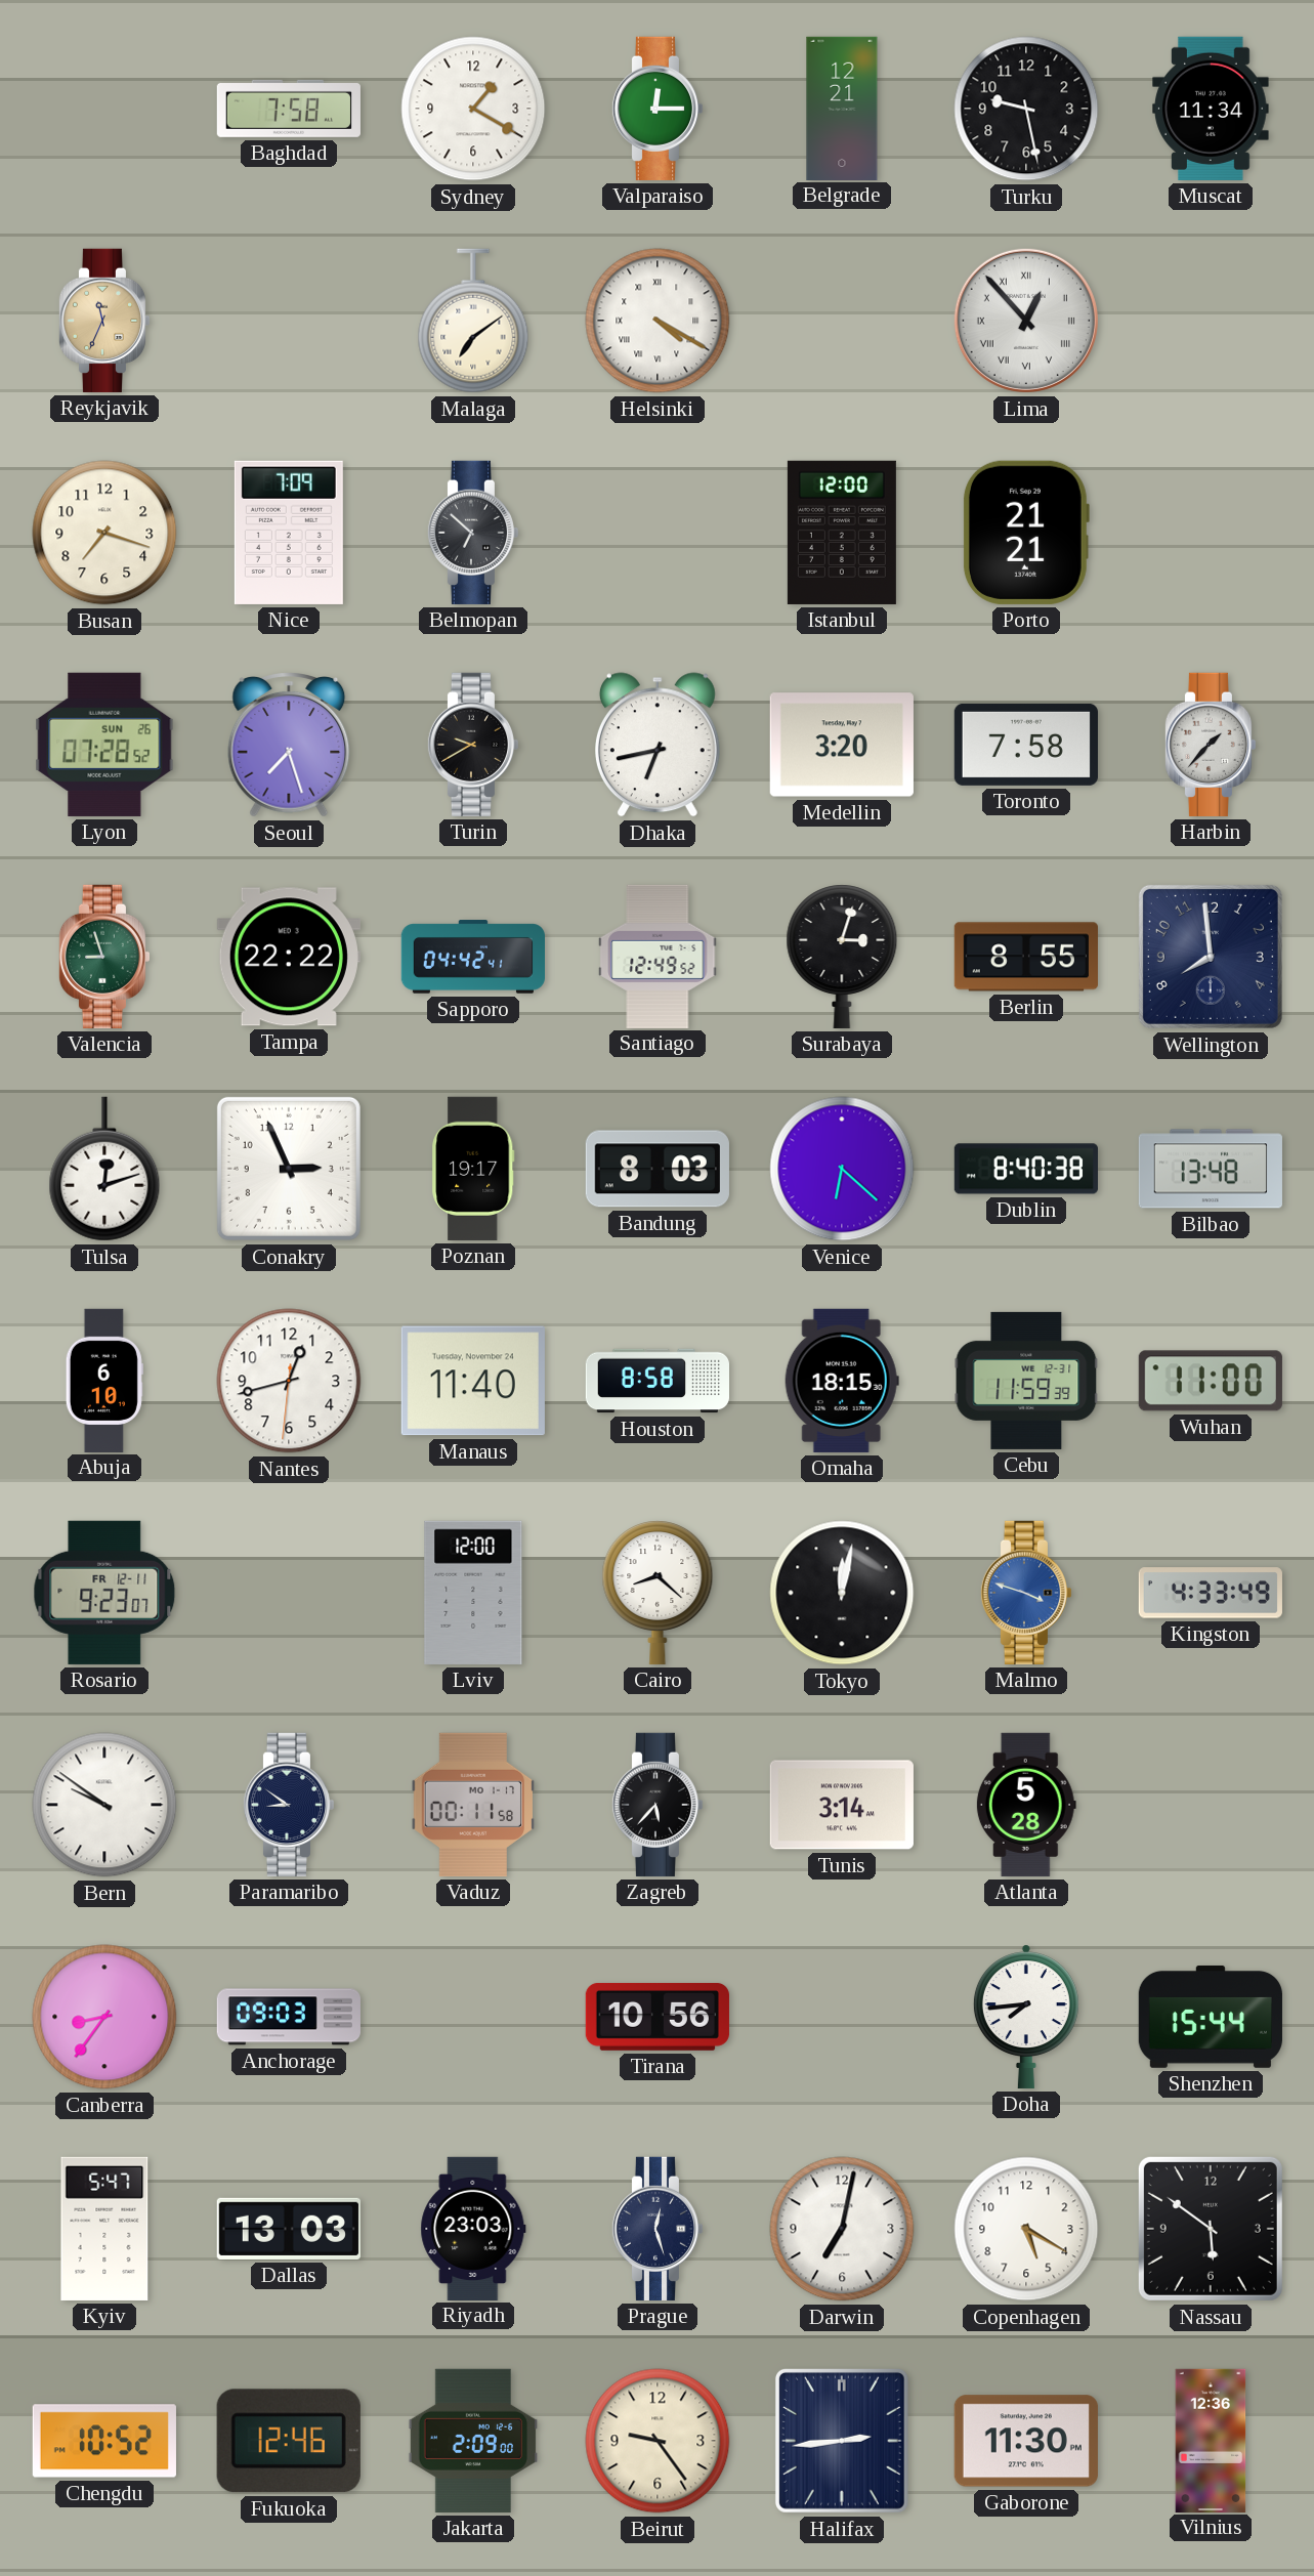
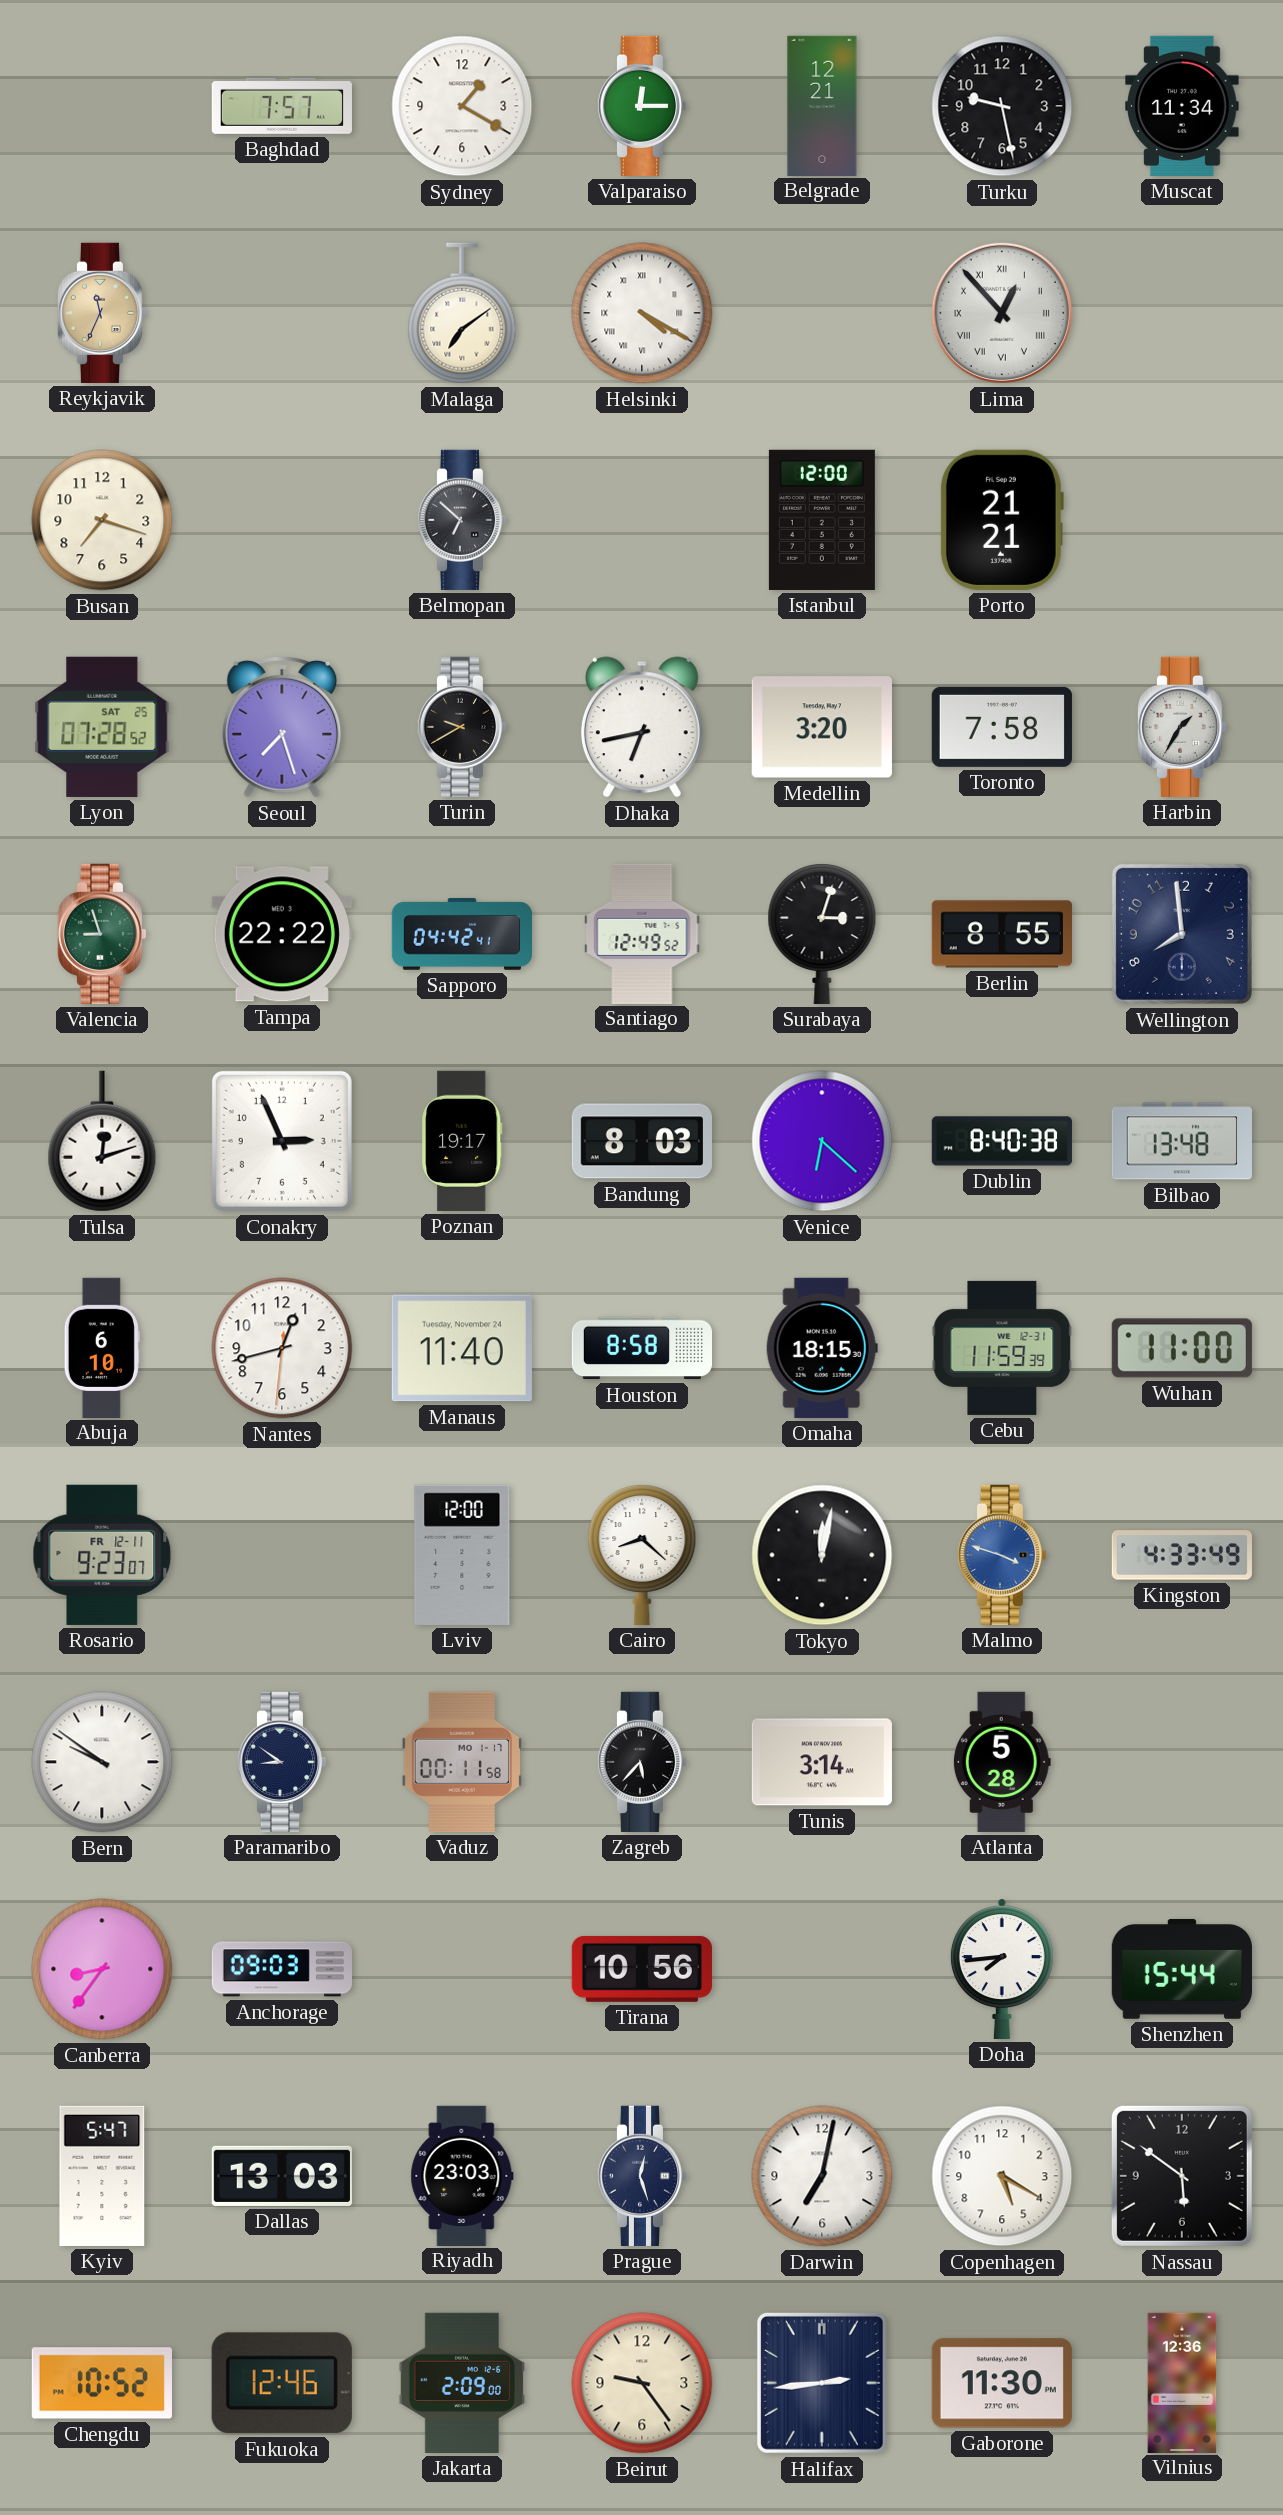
Baghdad: 7:58 -> 7:57 (282, 106)
Nice: 7:09 -> none (289, 533)
Lyon date: SUN 26 -> SAT 25 (102, 727)
Harbin: 1:37 -> 1:35 (1182, 727)
